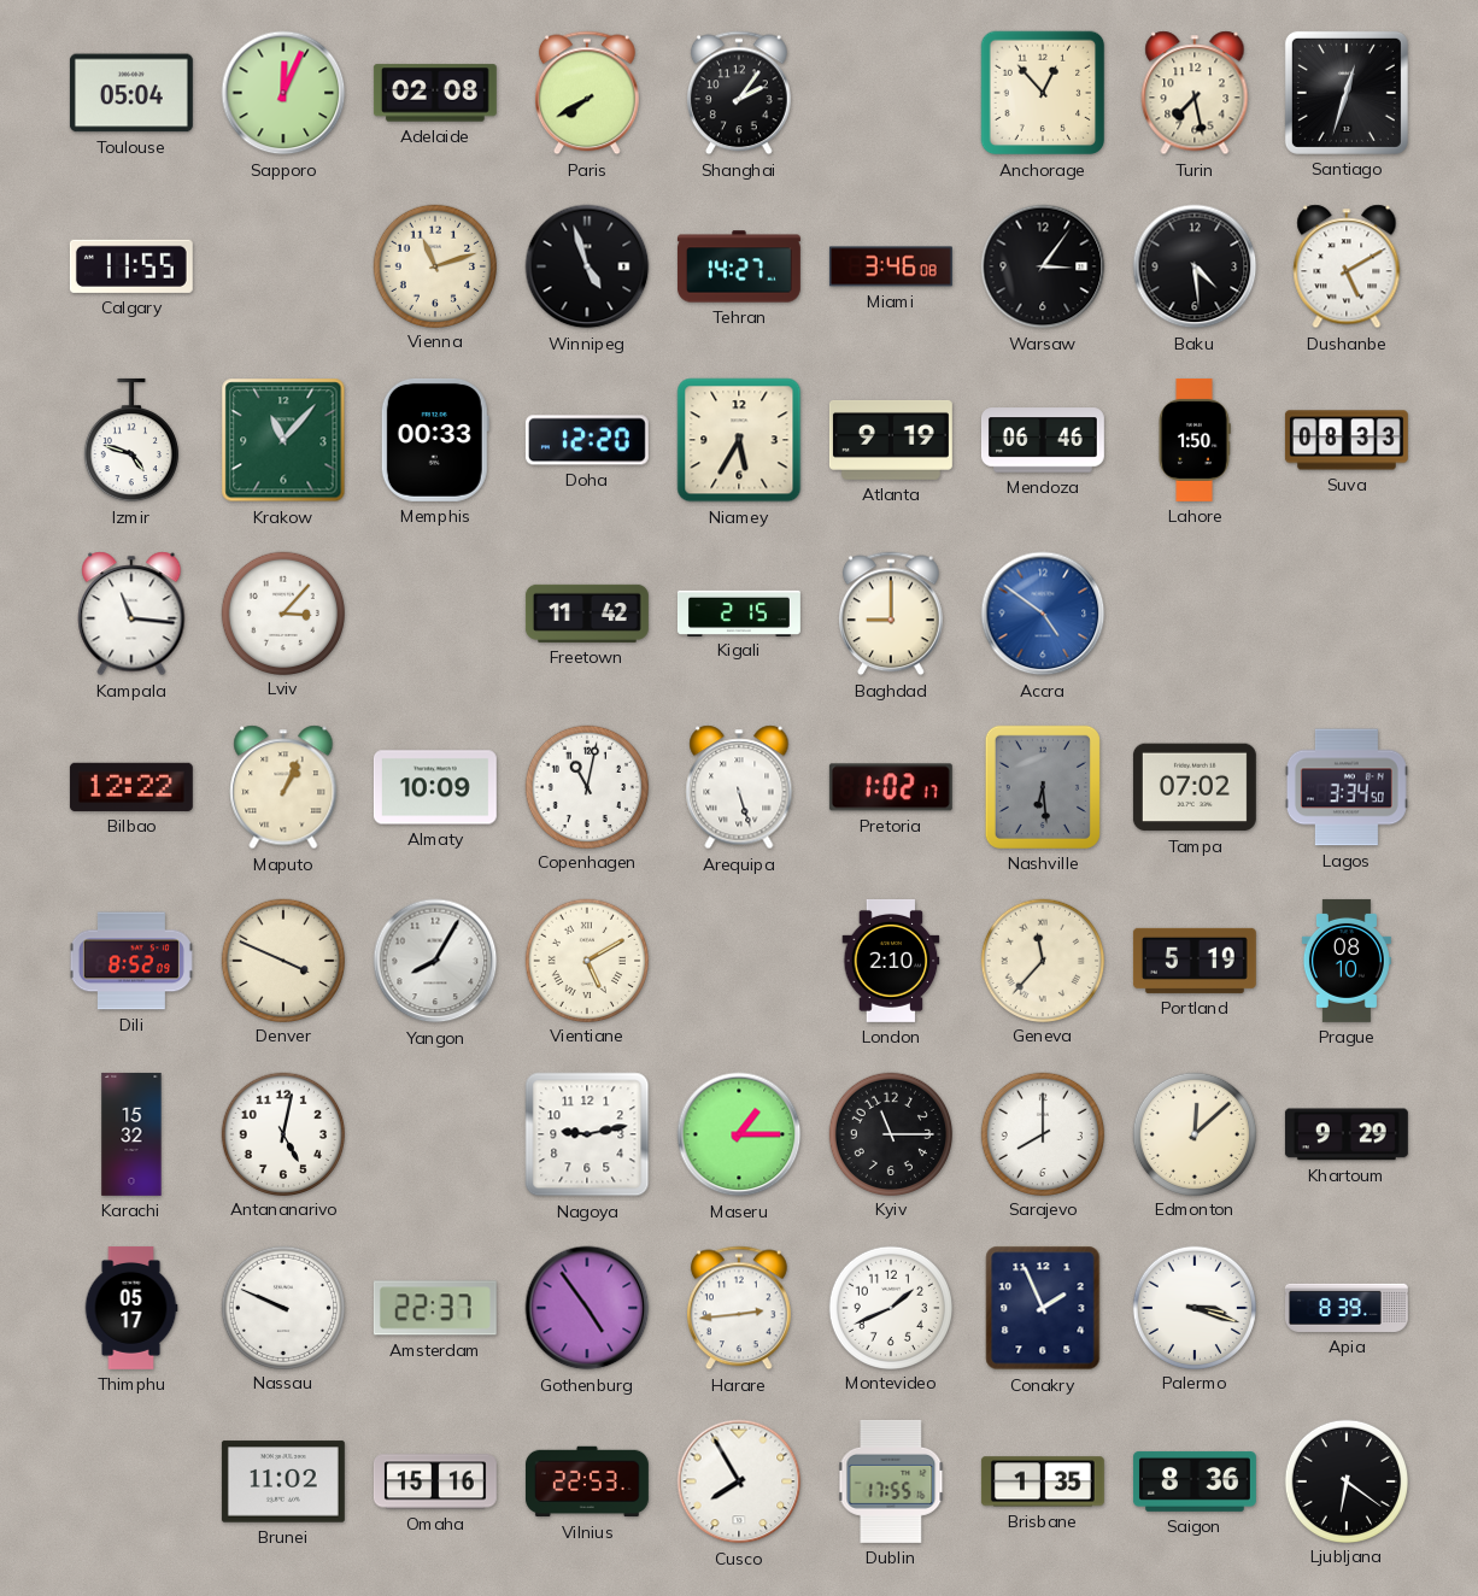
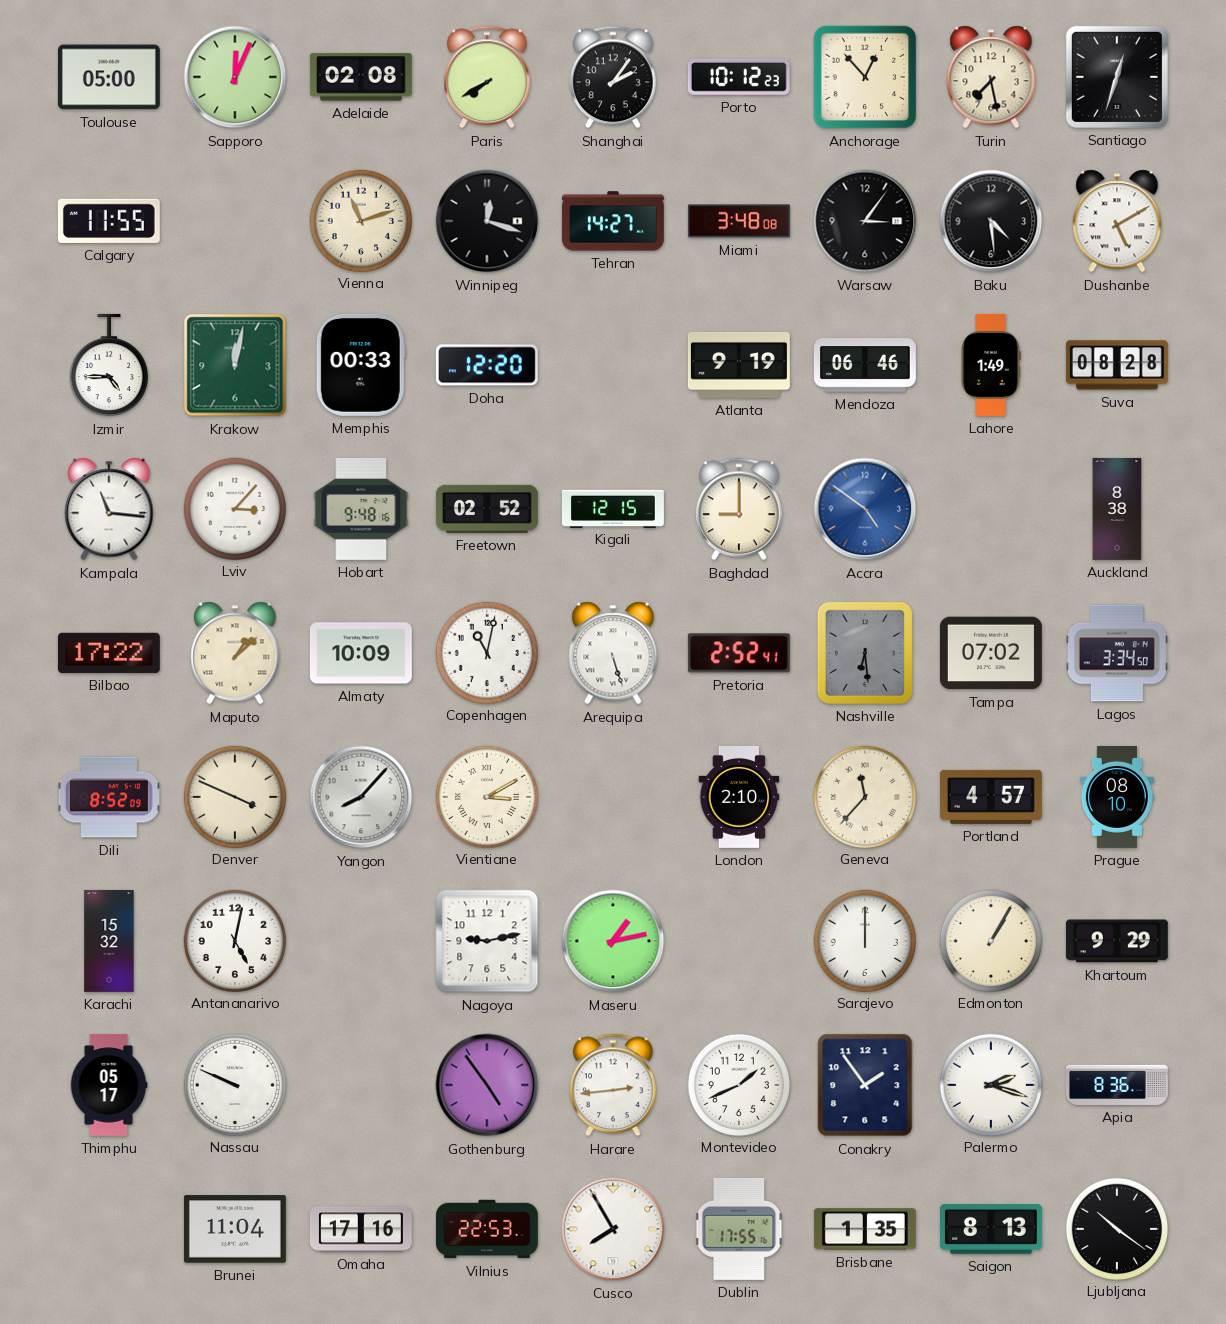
Toulouse: 05:04 -> 05:00 (109, 77)
Porto: none -> 10:12 (739, 77)
Winnipeg: 4:57 -> 12:18 (487, 221)
Miami: 3:46 -> 3:48 (739, 221)
Izmir: 4:48 -> 4:45 (109, 365)
Krakow: 11:07 -> 12:02 (235, 365)
Niamey: 5:35 -> none (739, 440)
Lahore: 1:50 -> 1:49 (991, 365)
Suva: 08:33 -> 08:28 (1117, 365)
Hobart: none -> 9:48 (361, 509)
Freetown: 11:42 -> 02:52 (487, 509)
Kigali: 2:15 -> 12:15 (613, 508)
Auckland: none -> 8:38 (1117, 509)
Bilbao: 12:22 -> 17:22 (109, 653)
Maputo: 1:04 -> 1:08 (235, 653)
Pretoria: 1:02 -> 2:52 (739, 653)
Yangon: 8:05 -> 8:07 (361, 797)
Vientiane: 5:10 -> 3:10 (486, 796)
Portland: 5:19 -> 4:57 (991, 797)
Maseru: 1:15 -> 1:13 (613, 941)
Kyiv: 11:15 -> none (890, 1133)
Sarajevo: 8:00 -> 12:00 (864, 940)
Edmonton: 12:08 -> 1:05 (990, 940)
Amsterdam: 22:37 -> none (435, 1308)
Conakry: 1:56 -> 1:54 (865, 1085)
Palermo: 3:18 -> 2:18 (990, 1084)
Apia: 8:39 -> 8:36 (1117, 1085)
Brunei: 11:02 -> 11:04 (235, 1229)
Omaha: 15:16 -> 17:16 (361, 1229)
Saigon: 8:36 -> 8:13 (991, 1229)
Ljubljana: 6:21 -> 10:21 (1116, 1228)
